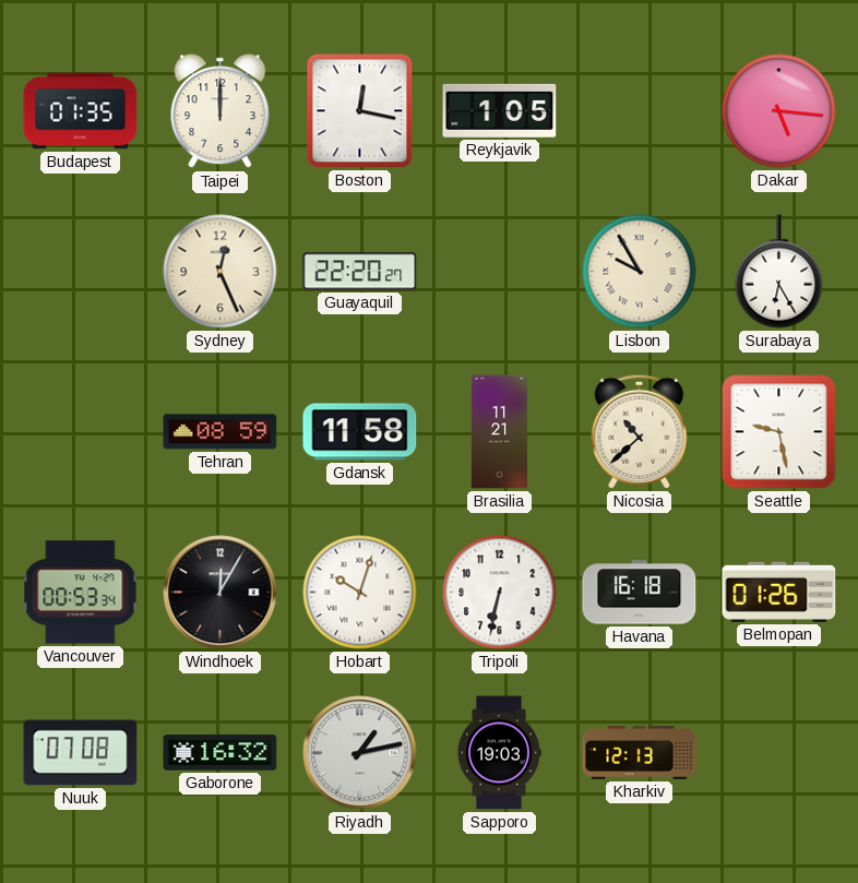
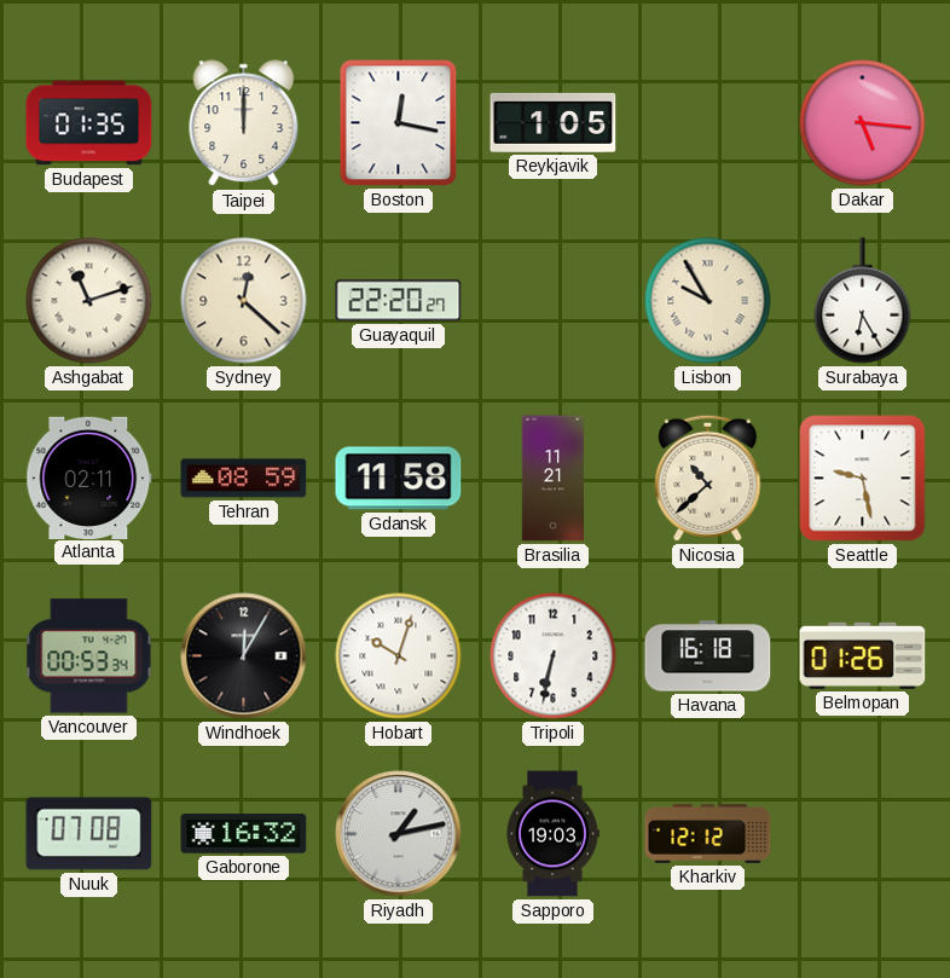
Ashgabat: none -> 11:12 (89, 301)
Sydney: 12:26 -> 12:22 (244, 301)
Atlanta: none -> 02:11 (89, 478)
Kharkiv: 12:13 -> 12:12 (708, 833)
